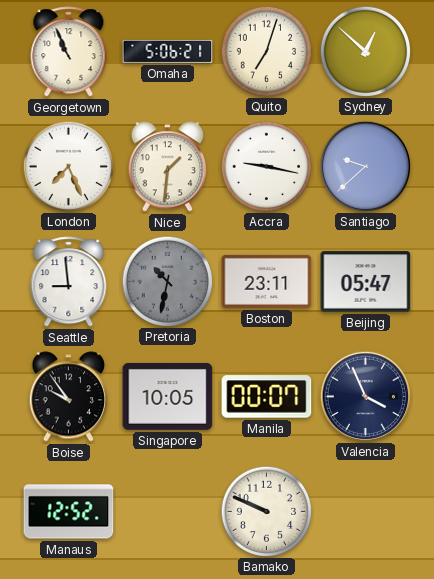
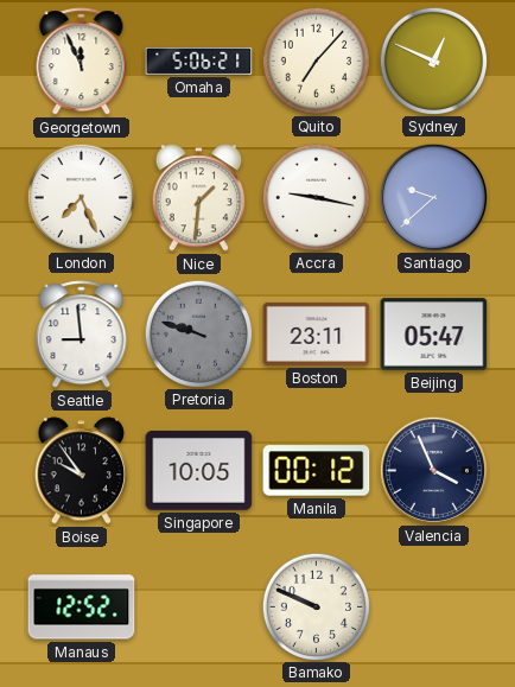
Georgetown: 10:56 -> 11:56 (82, 62)
Quito: 7:03 -> 7:07 (316, 61)
Sydney: 12:52 -> 12:49 (433, 61)
Pretoria: 10:32 -> 9:48 (198, 333)
Manila: 00:07 -> 00:12 (317, 471)
